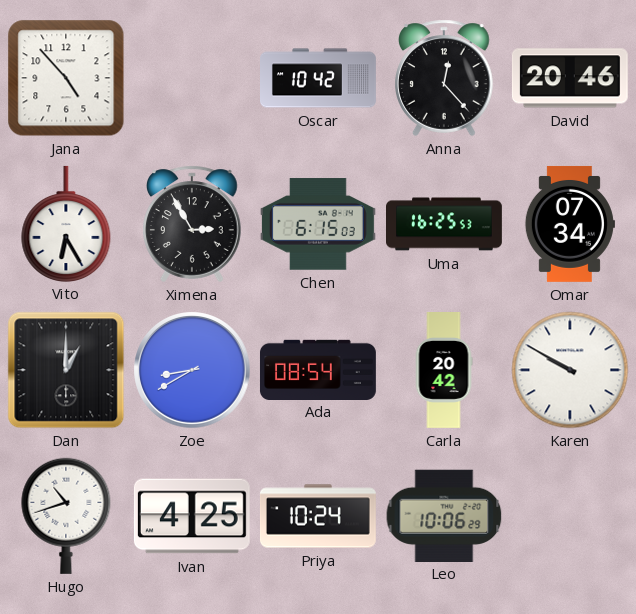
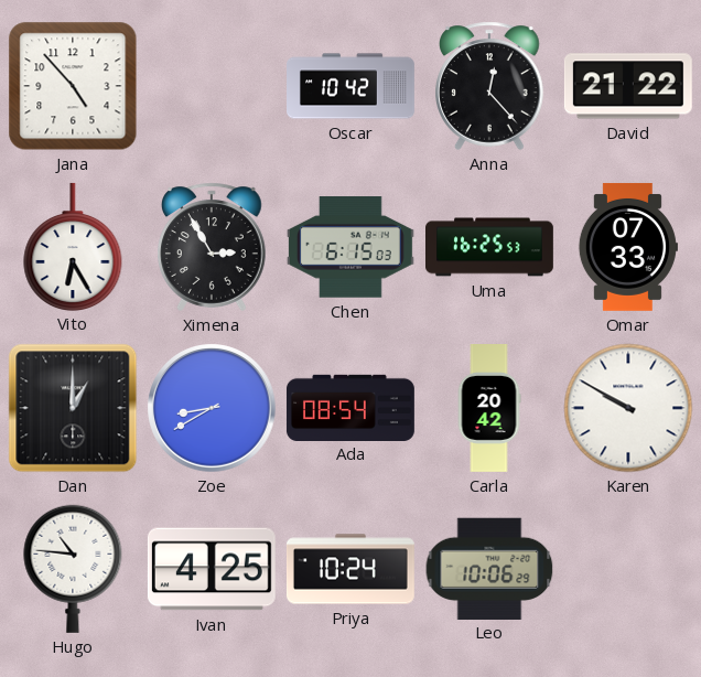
David: 20:46 -> 21:22 (628, 86)
Omar: 07:34 -> 07:33 (627, 247)
Hugo: 10:42 -> 10:46 (73, 569)
